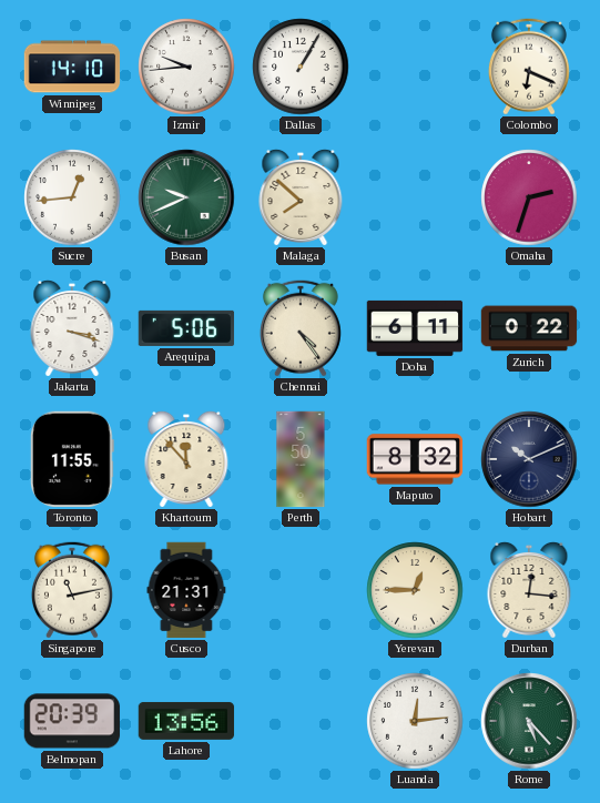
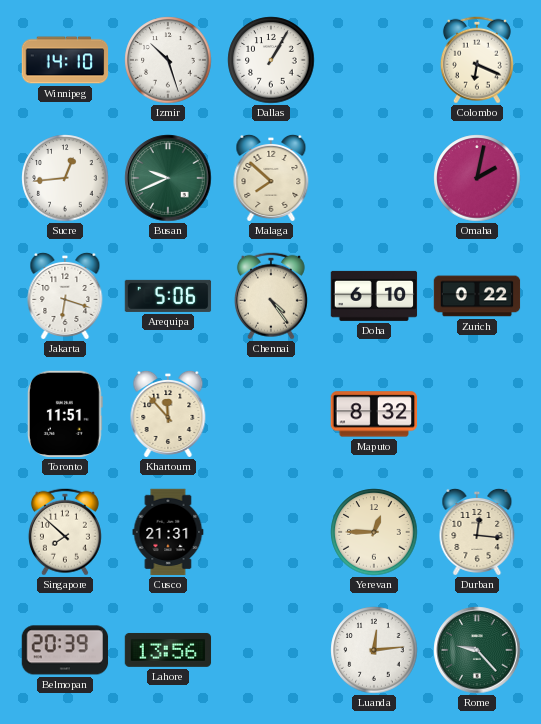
Izmir: 9:44 -> 10:27 (168, 60)
Omaha: 2:33 -> 2:02 (477, 178)
Jakarta: 3:18 -> 6:18 (65, 296)
Doha: 6:11 -> 6:10 (374, 296)
Toronto: 11:55 -> 11:51 (65, 414)
Perth: 5:50 -> none (301, 459)
Hobart: 10:11 -> none (529, 459)
Singapore: 11:13 -> 7:52 (65, 532)
Rome: 5:23 -> 9:23 (477, 650)
